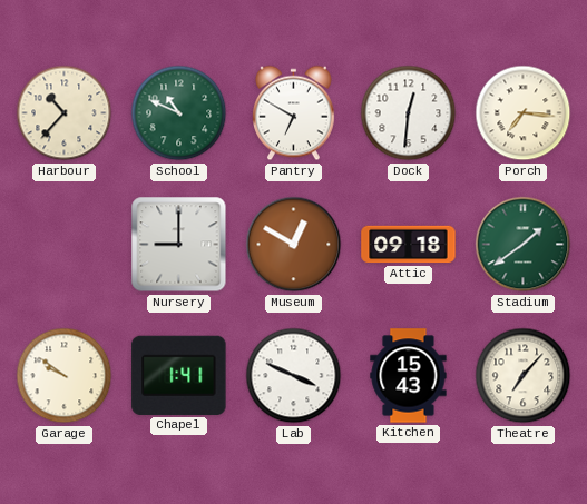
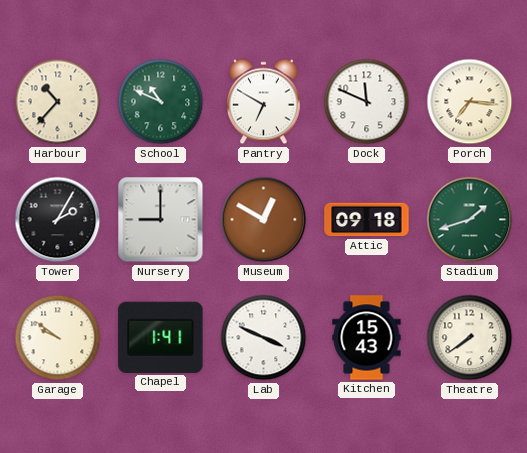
Dock: 12:31 -> 11:49 (367, 102)
Tower: none -> 2:05 (58, 220)
Stadium: 1:39 -> 1:42 (470, 220)
Theatre: 7:07 -> 7:39 (470, 338)
